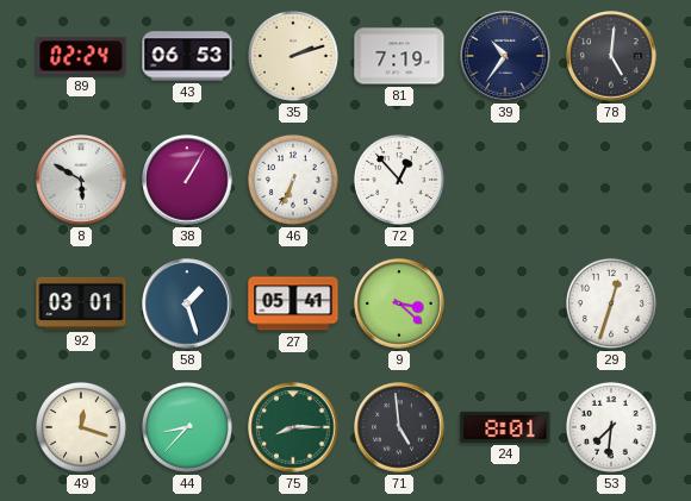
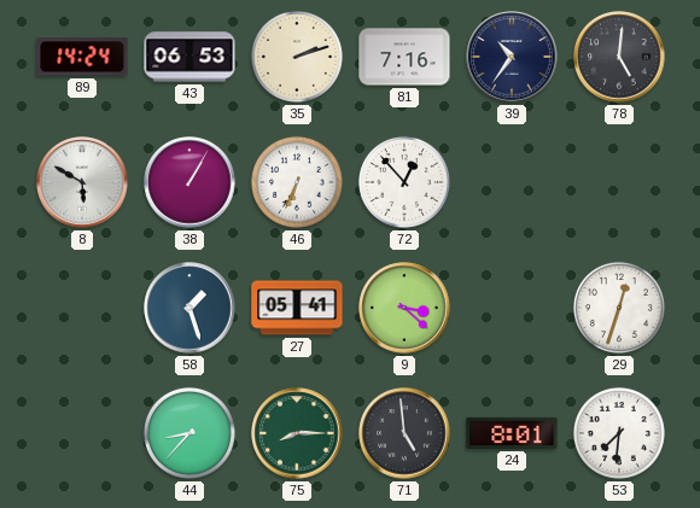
89: 02:24 -> 14:24 (82, 57)
81: 7:19 -> 7:16 (404, 57)
92: 03:01 -> none (81, 303)
49: 12:18 -> none (81, 427)
